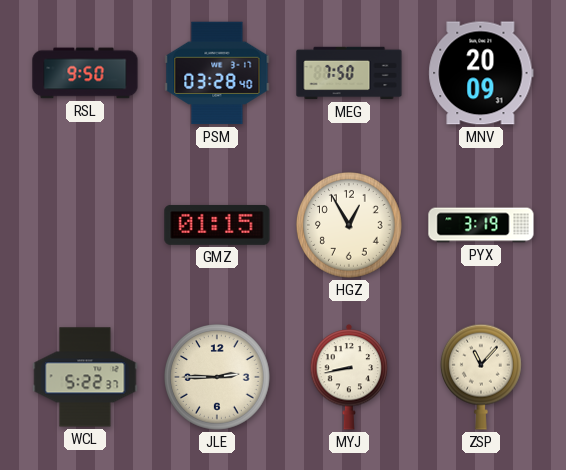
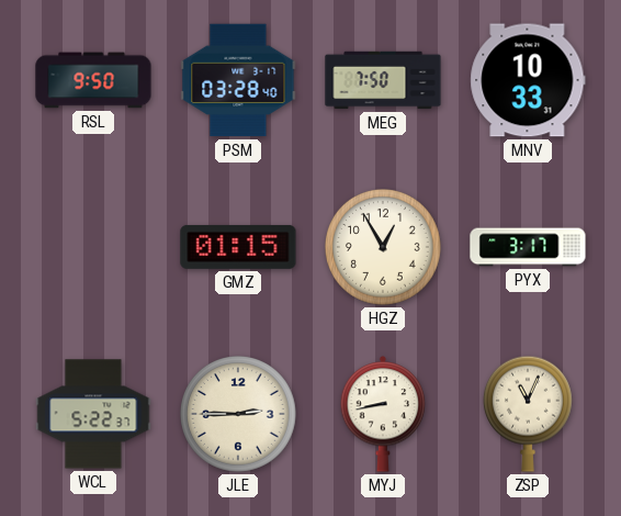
MNV: 20:09 -> 10:33 (528, 80)
PYX: 3:19 -> 3:17 (528, 247)
ZSP: 11:07 -> 11:04 (528, 414)
